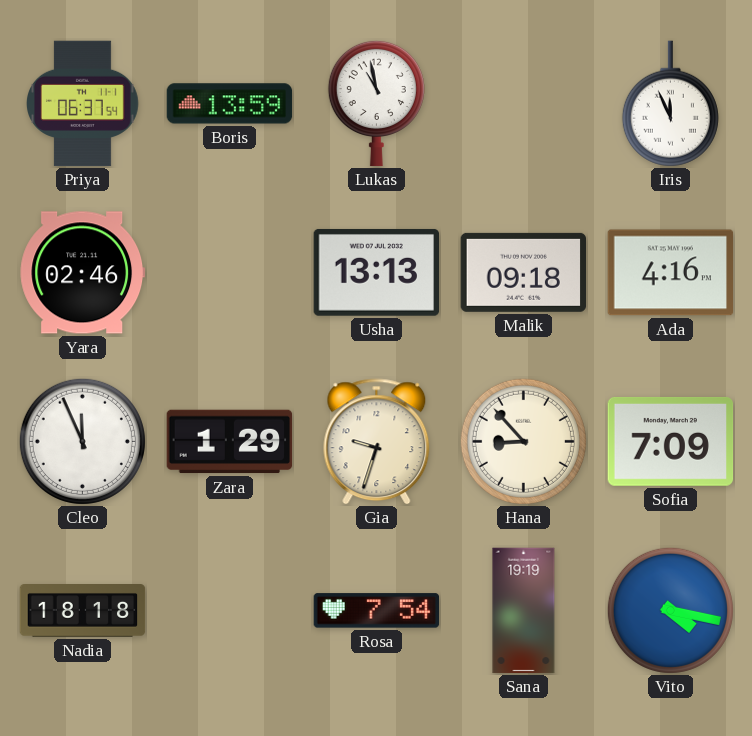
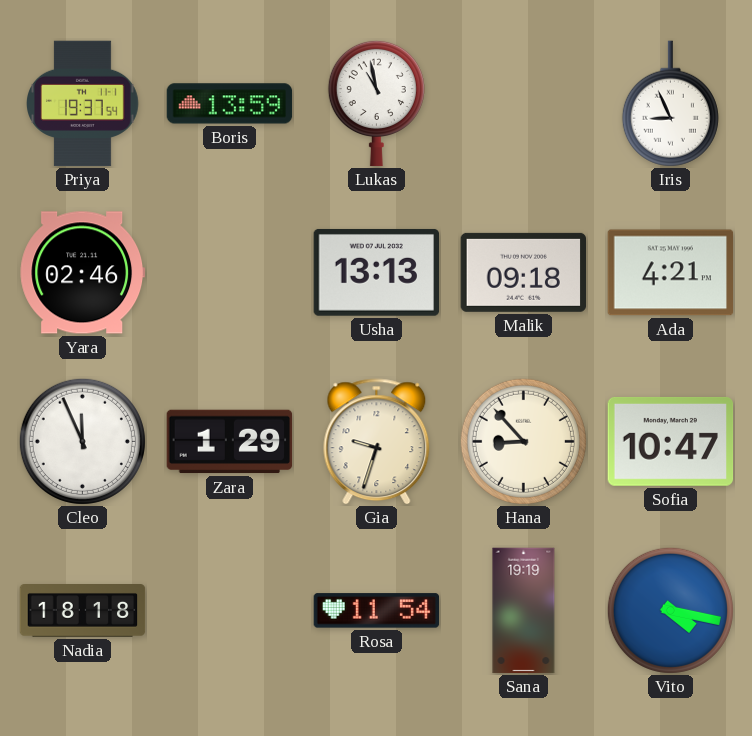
Priya: 06:37 -> 19:37 (83, 104)
Iris: 11:56 -> 8:56 (670, 104)
Ada: 4:16 -> 4:21 (671, 273)
Sofia: 7:09 -> 10:47 (671, 441)
Rosa: 7:54 -> 11:54 (377, 611)
